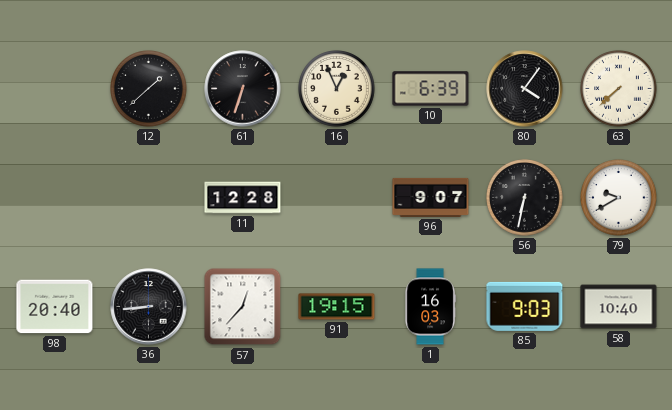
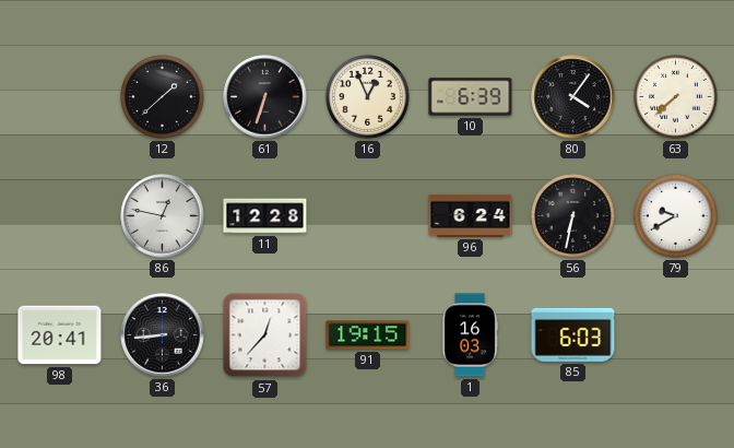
86: none -> 12:47 (163, 216)
96: 9:07 -> 6:24 (471, 215)
98: 20:40 -> 20:41 (60, 335)
85: 9:03 -> 6:03 (573, 334)
58: 10:40 -> none (619, 307)
